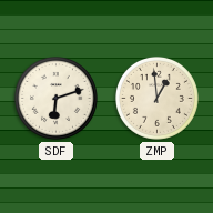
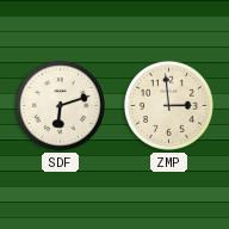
ZMP: 12:59 -> 2:59 (168, 105)
